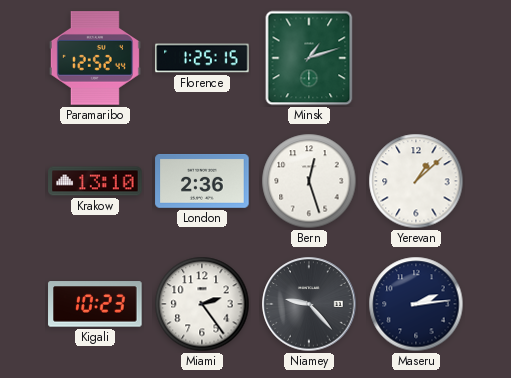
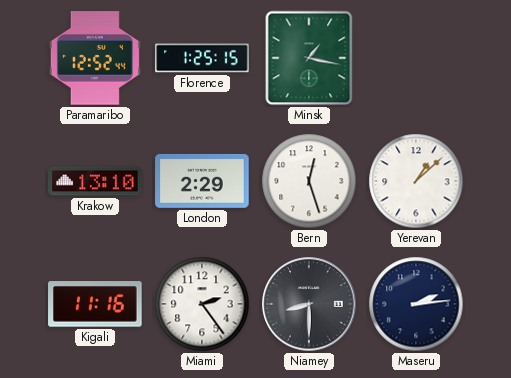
Minsk: 1:12 -> 1:17 (309, 58)
London: 2:36 -> 2:29 (202, 181)
Kigali: 10:23 -> 11:16 (95, 304)
Niamey: 9:23 -> 8:30 (309, 304)
